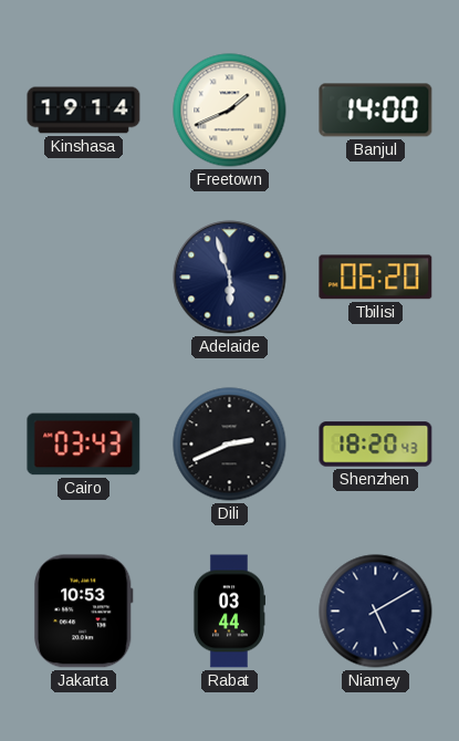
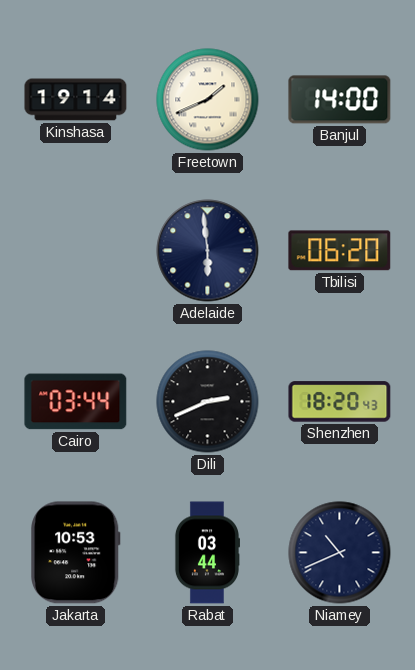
Adelaide: 5:57 -> 5:59 (208, 251)
Cairo: 03:43 -> 03:44 (76, 402)
Niamey: 5:10 -> 10:41 (340, 553)
